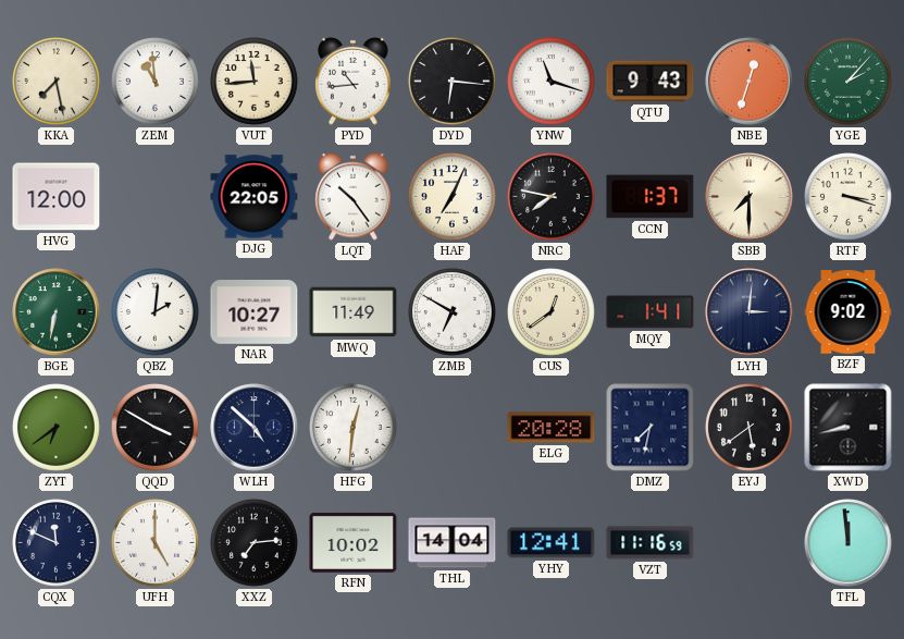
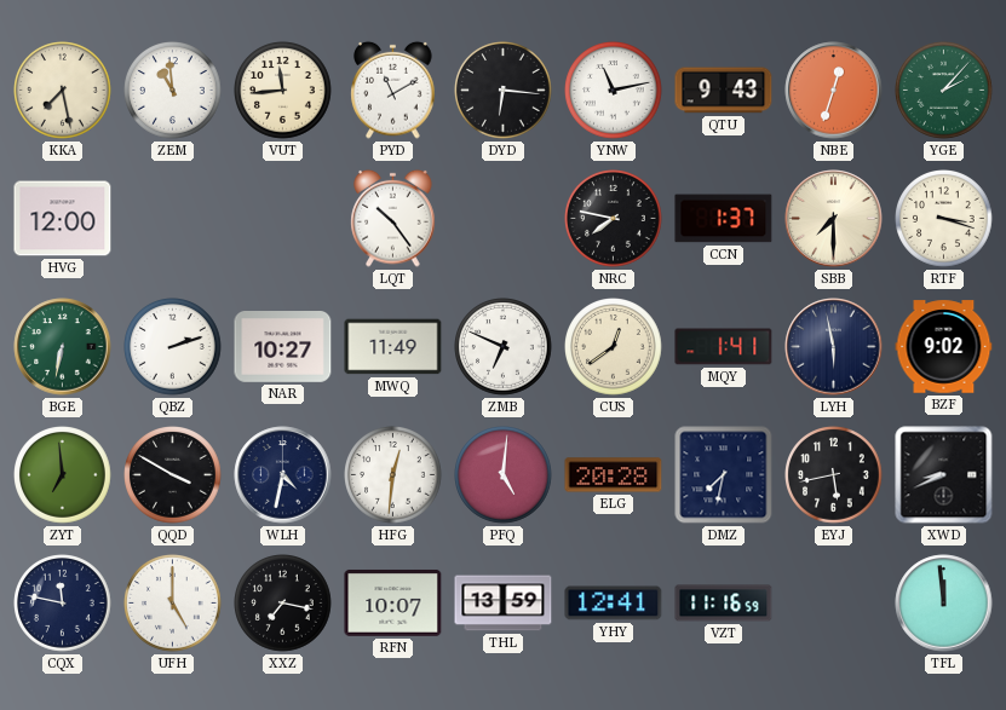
PYD: 10:44 -> 11:10 (393, 90)
YNW: 11:18 -> 11:13 (614, 91)
DJG: 22:05 -> none (255, 197)
HAF: 7:04 -> none (453, 197)
QBZ: 2:01 -> 2:12 (173, 347)
ZMB: 6:50 -> 6:49 (504, 347)
LYH: 3:01 -> 5:58 (834, 347)
ZYT: 6:39 -> 6:59 (63, 475)
WLH: 4:52 -> 4:32 (283, 475)
PFQ: none -> 5:01 (504, 475)
EYJ: 5:39 -> 5:43 (834, 475)
XWD: 8:43 -> 8:41 (944, 475)
CQX: 11:49 -> 11:47 (63, 604)
XXZ: 7:14 -> 7:17 (283, 604)
RFN: 10:02 -> 10:07 (393, 604)
THL: 14:04 -> 13:59 (504, 604)
